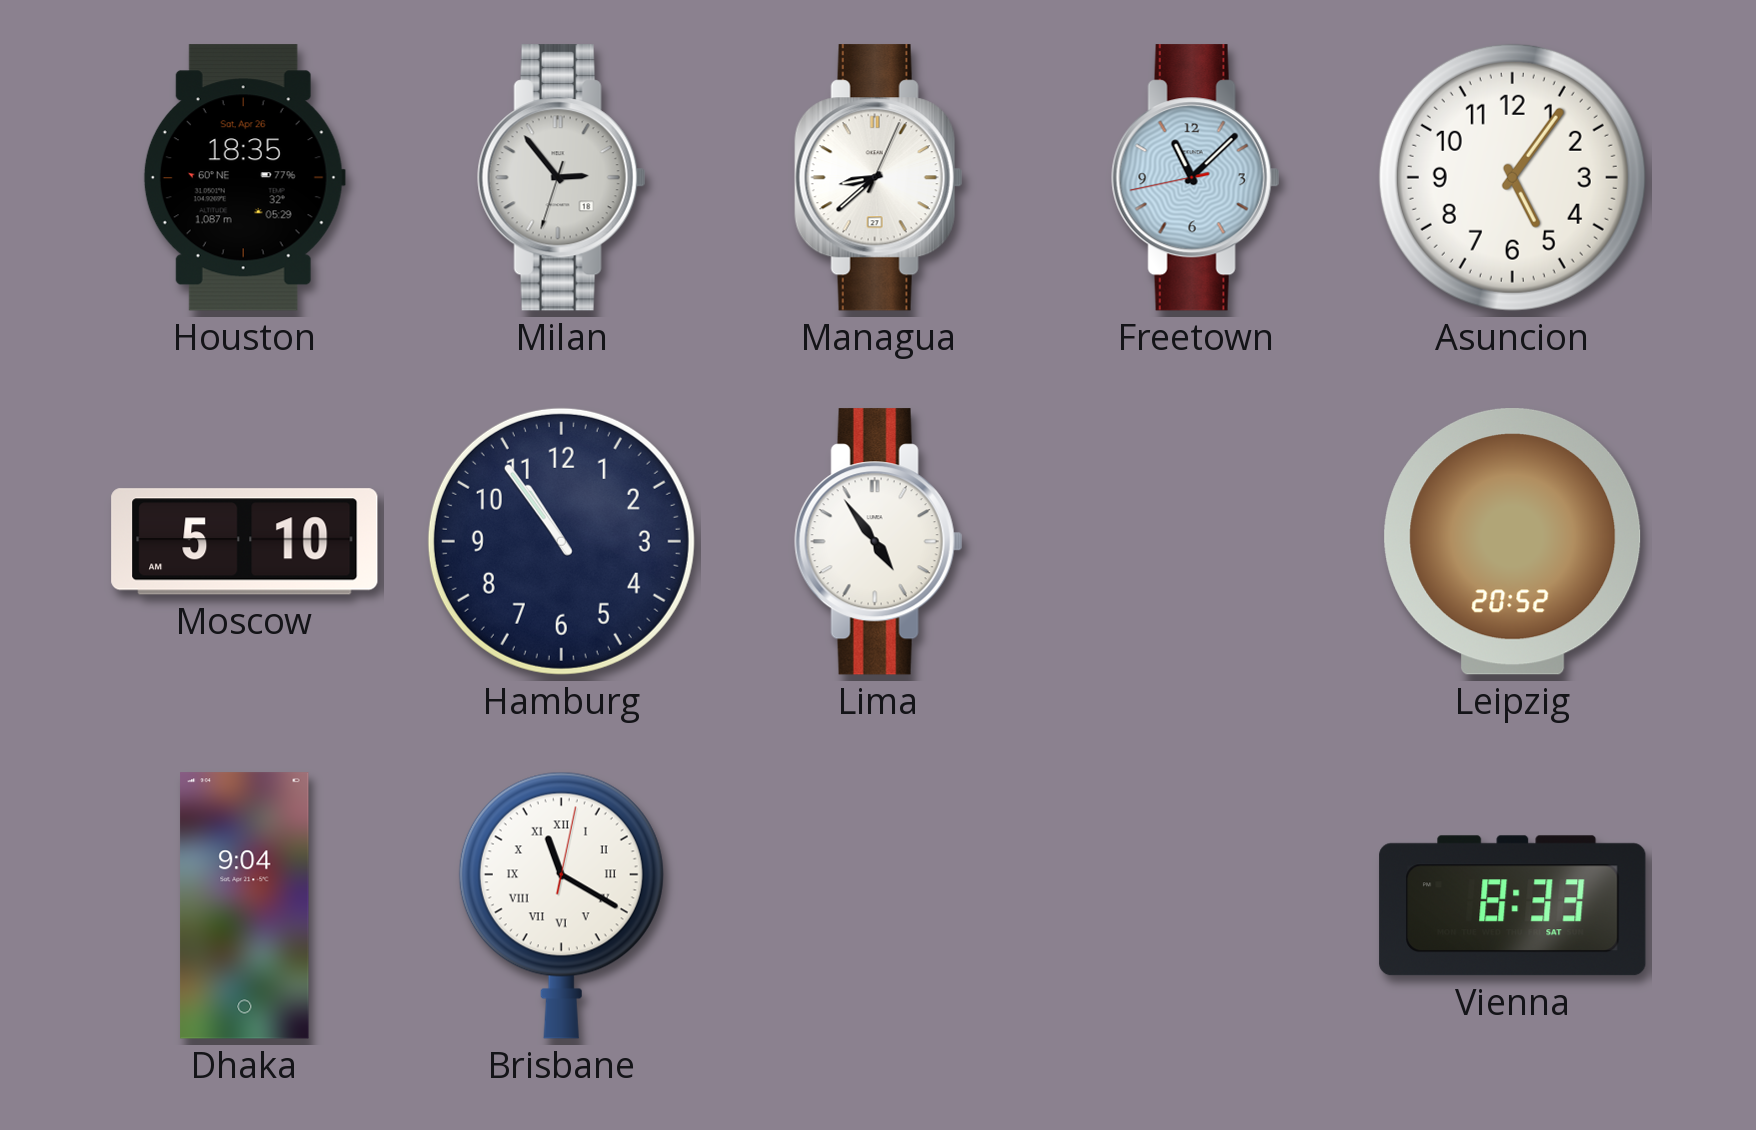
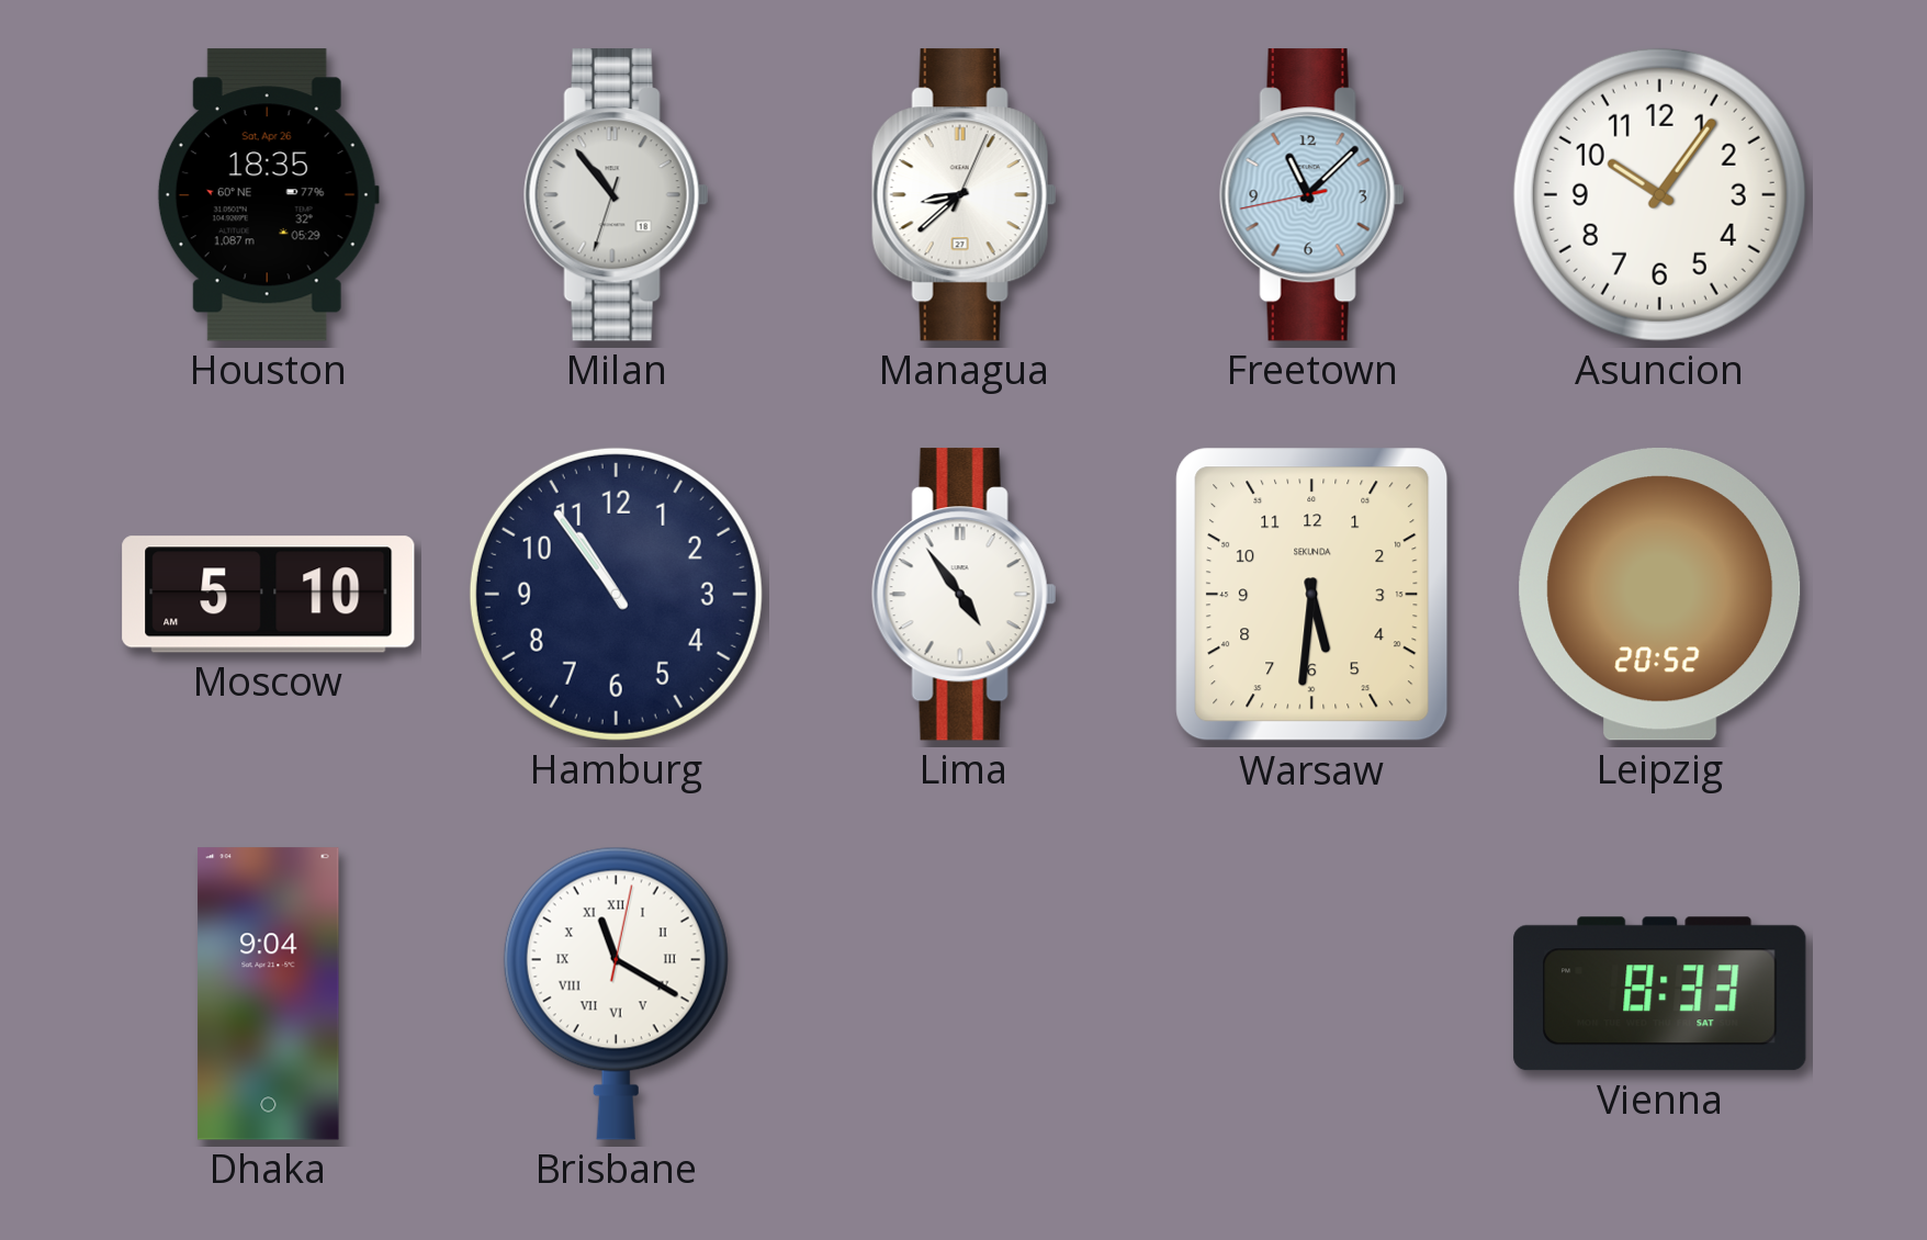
Milan: 2:53 -> 10:53 (616, 195)
Asuncion: 5:06 -> 10:06 (1659, 194)
Warsaw: none -> 5:31 (1312, 595)
